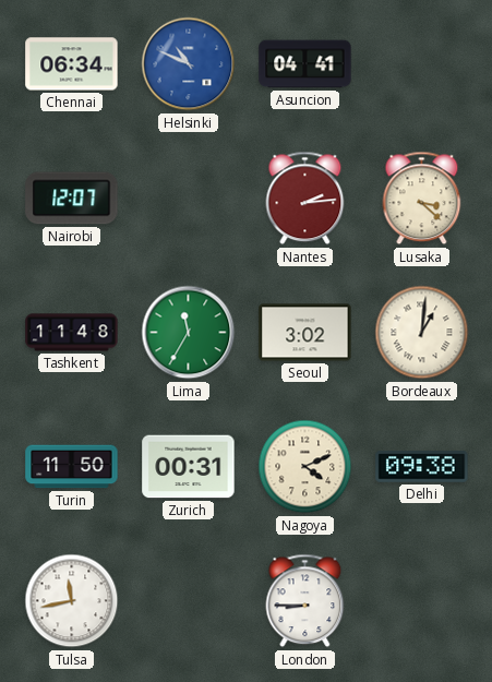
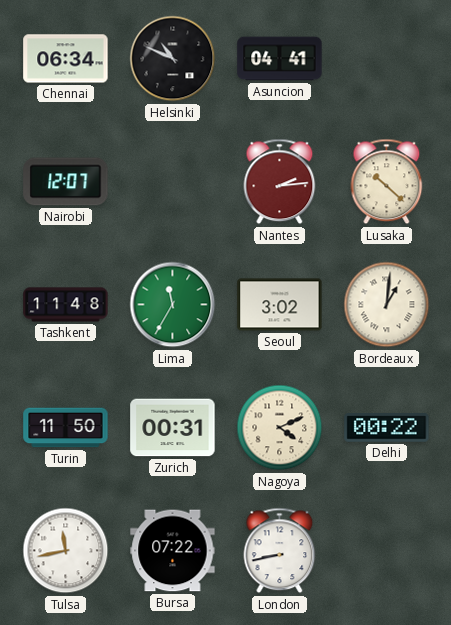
Helsinki dial: blue -> black (173, 59)
Lusaka: 3:22 -> 10:22 (387, 182)
Delhi: 09:38 -> 00:22 (387, 428)
Bursa: none -> 07:22 (173, 551)
London: 8:45 -> 8:43 (280, 551)
